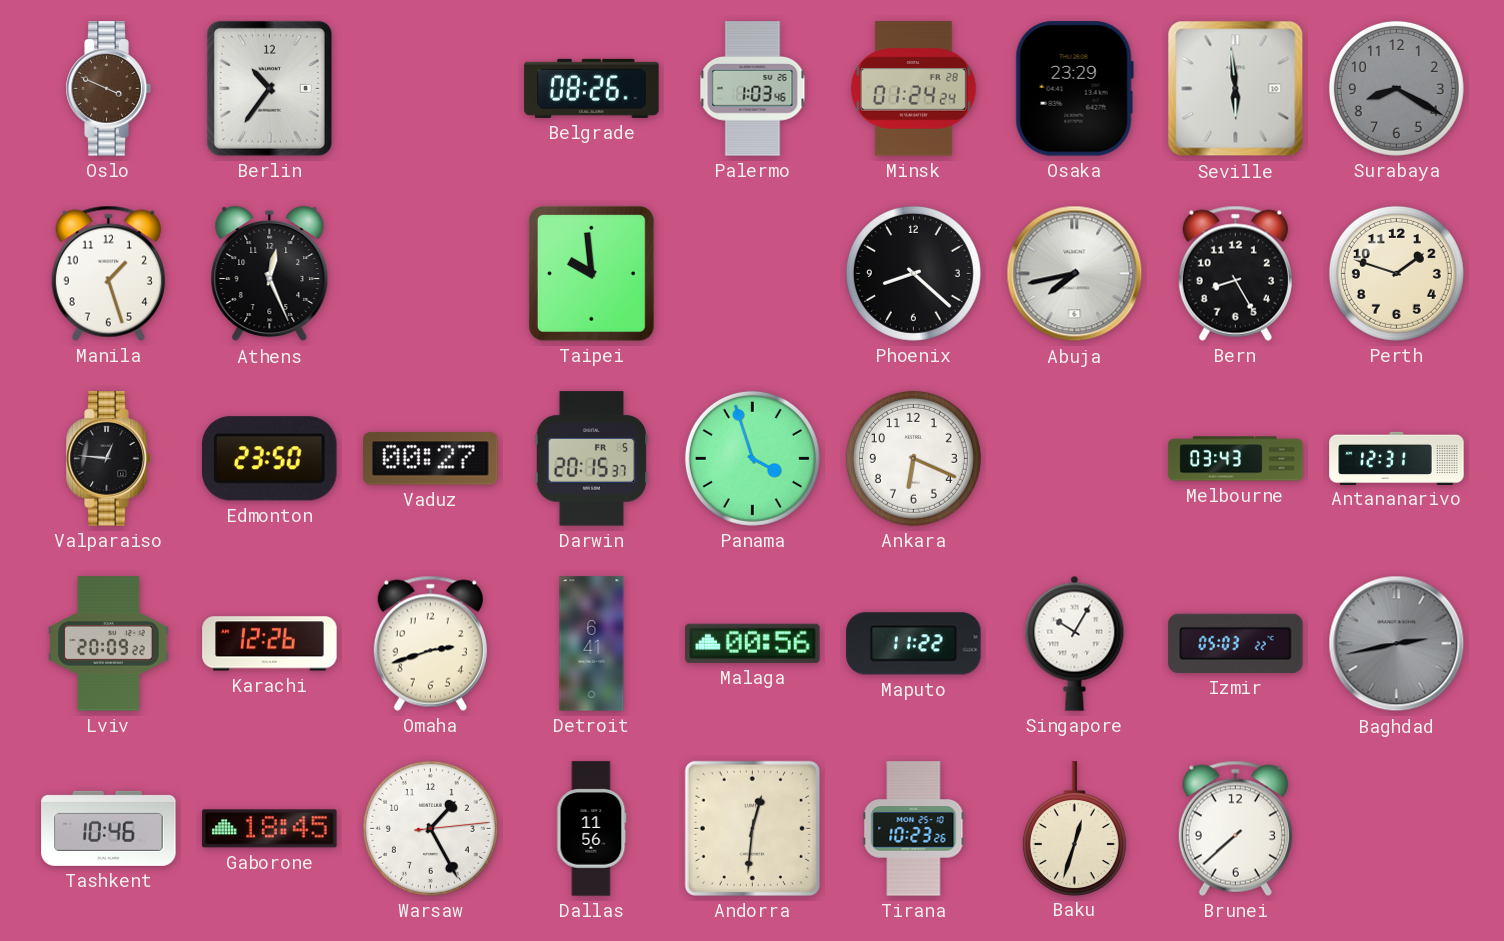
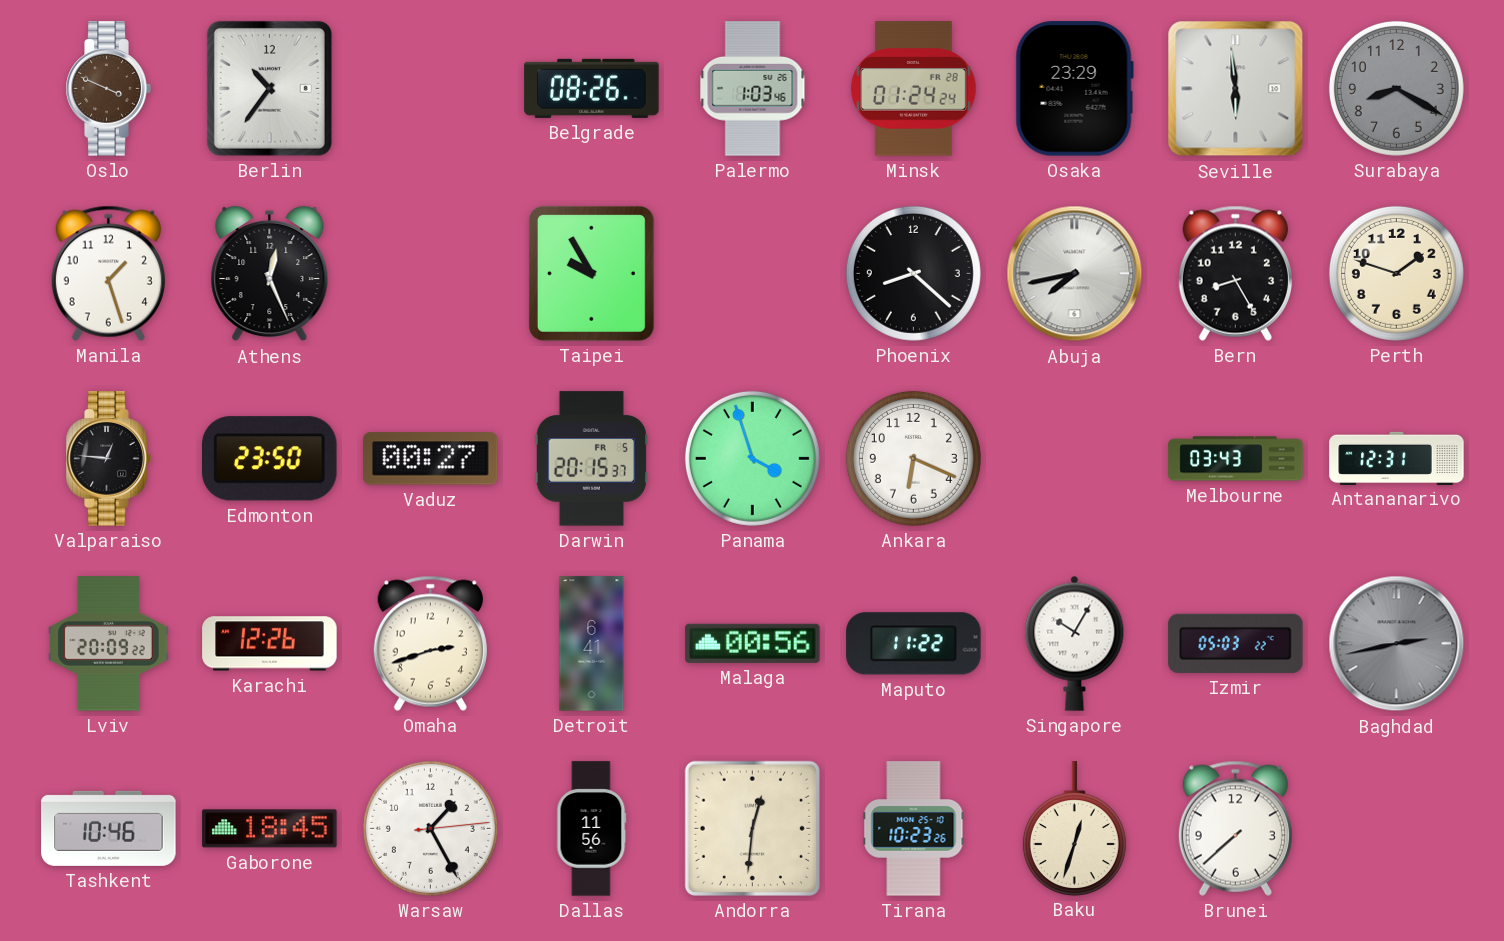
Taipei: 9:59 -> 9:55 (591, 273)
